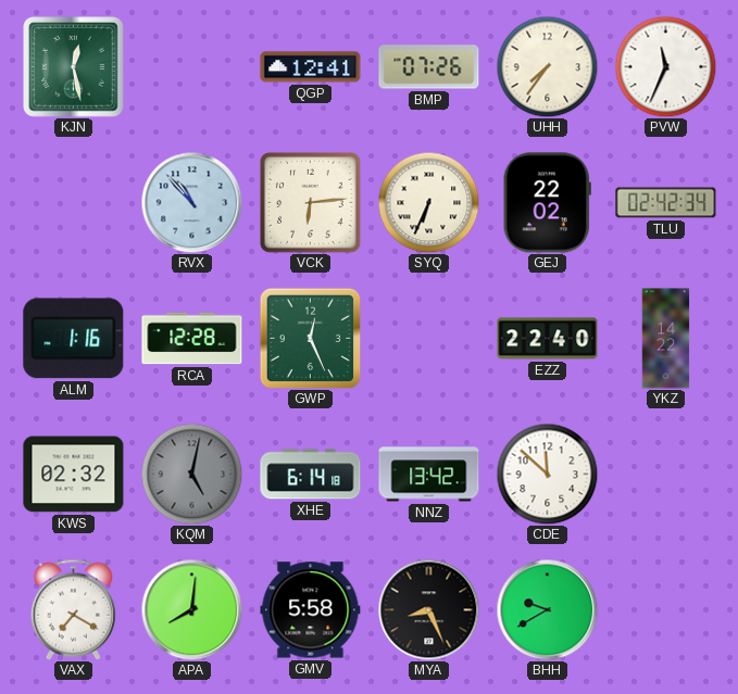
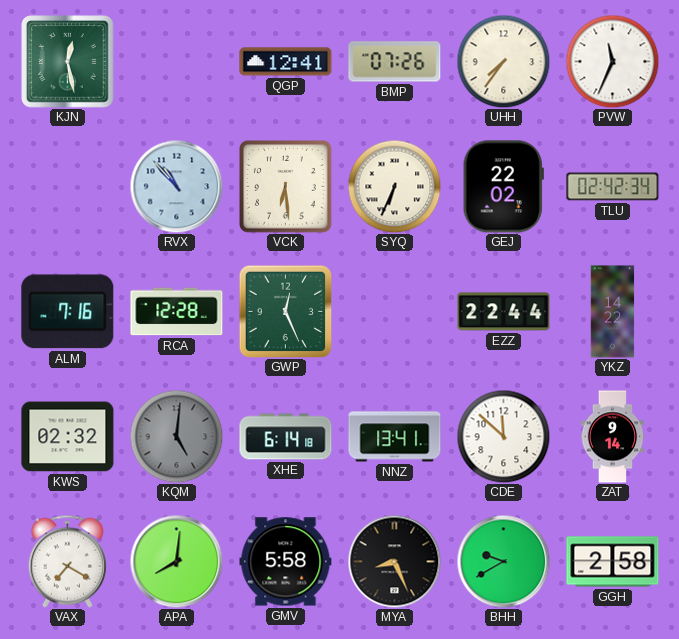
VCK: 6:14 -> 6:29 (286, 187)
ALM: 1:16 -> 7:16 (68, 312)
EZZ: 22:40 -> 22:44 (504, 312)
KQM: 5:02 -> 5:01 (176, 436)
NNZ: 13:42 -> 13:41 (395, 437)
ZAT: none -> 9:14 (613, 437)
GGH: none -> 2:58 (613, 562)
